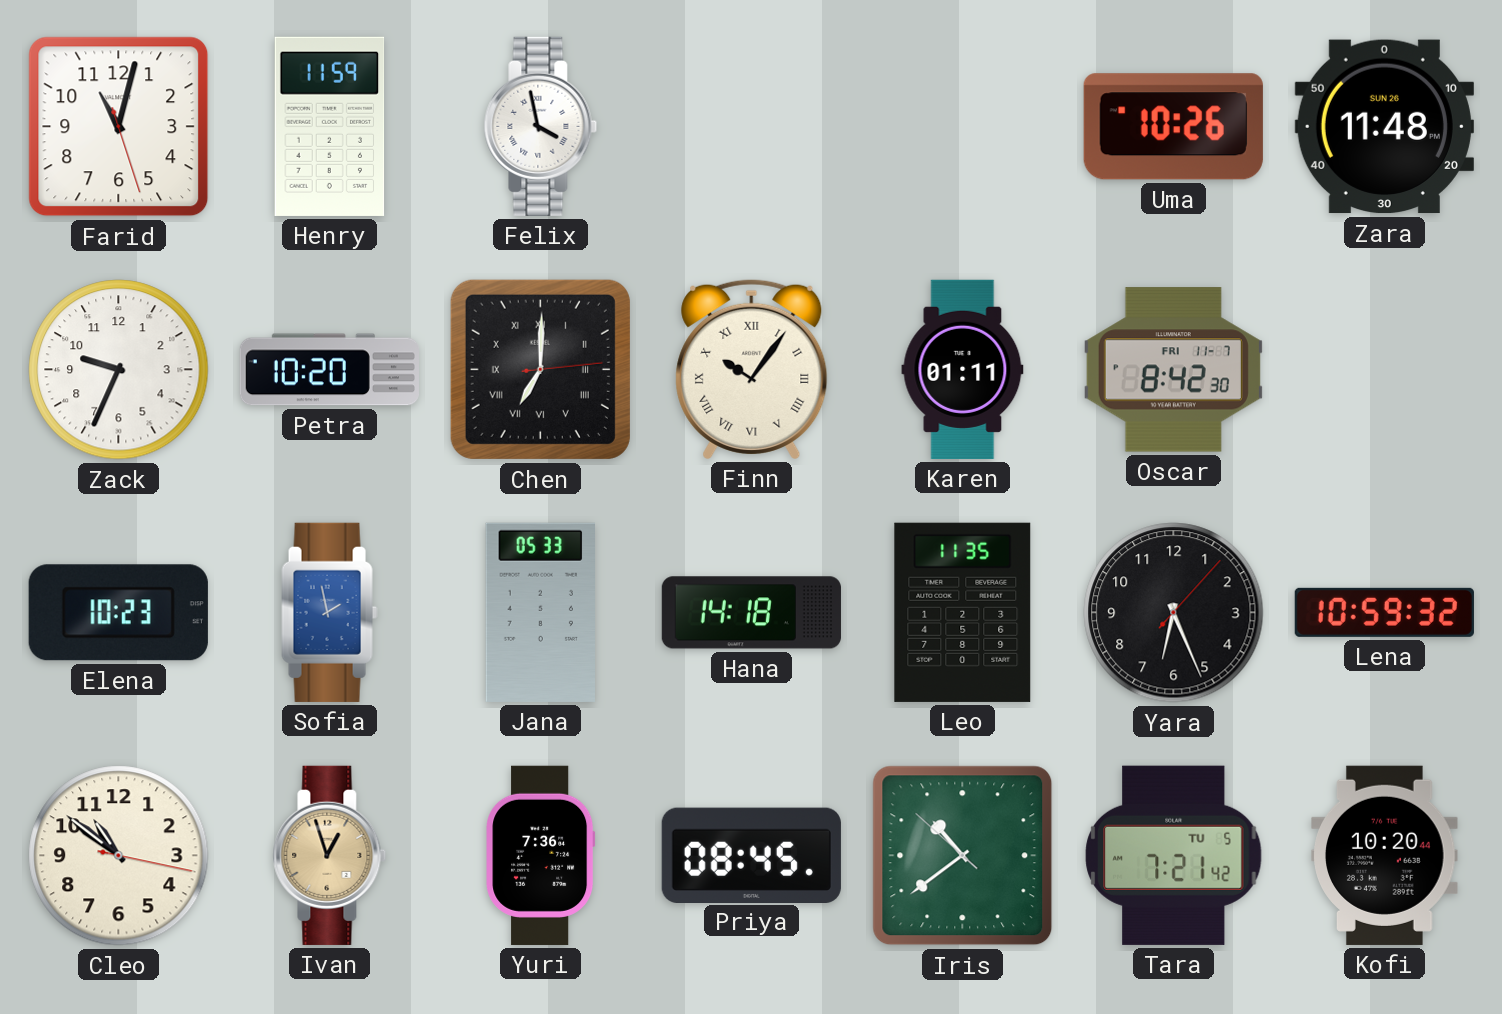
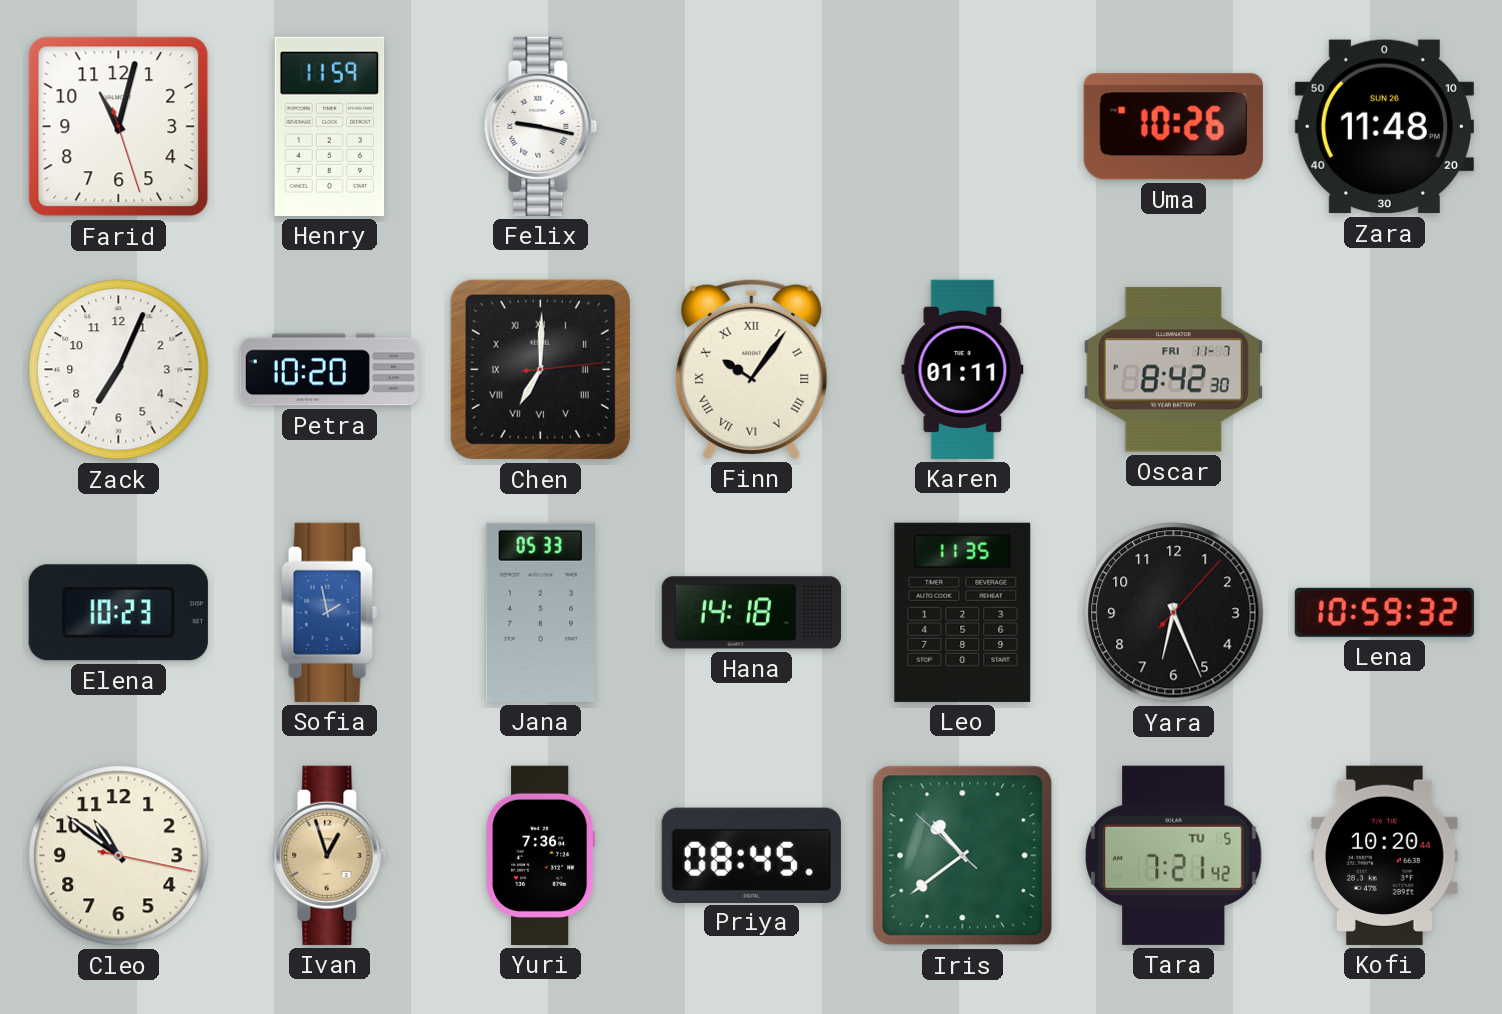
Felix: 3:58 -> 9:17 (541, 126)
Zack: 9:34 -> 7:04 (119, 370)
